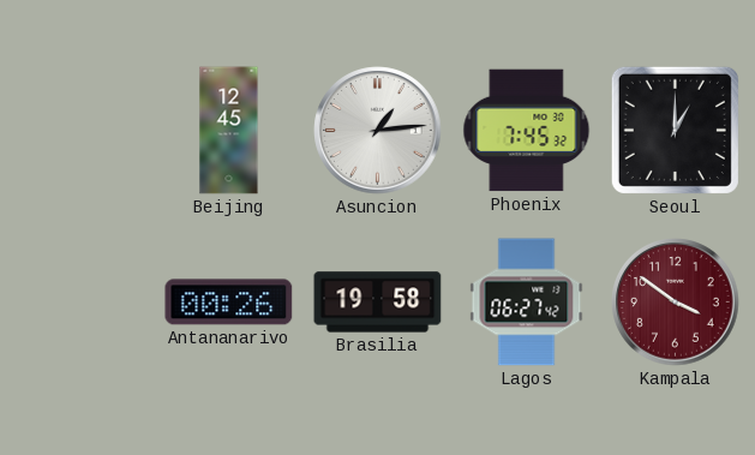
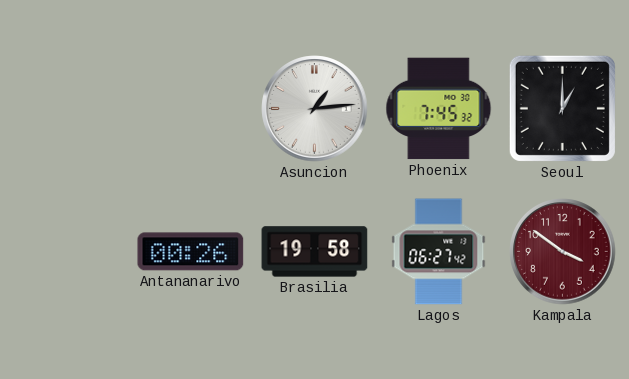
Beijing: 12:45 -> none (229, 131)
